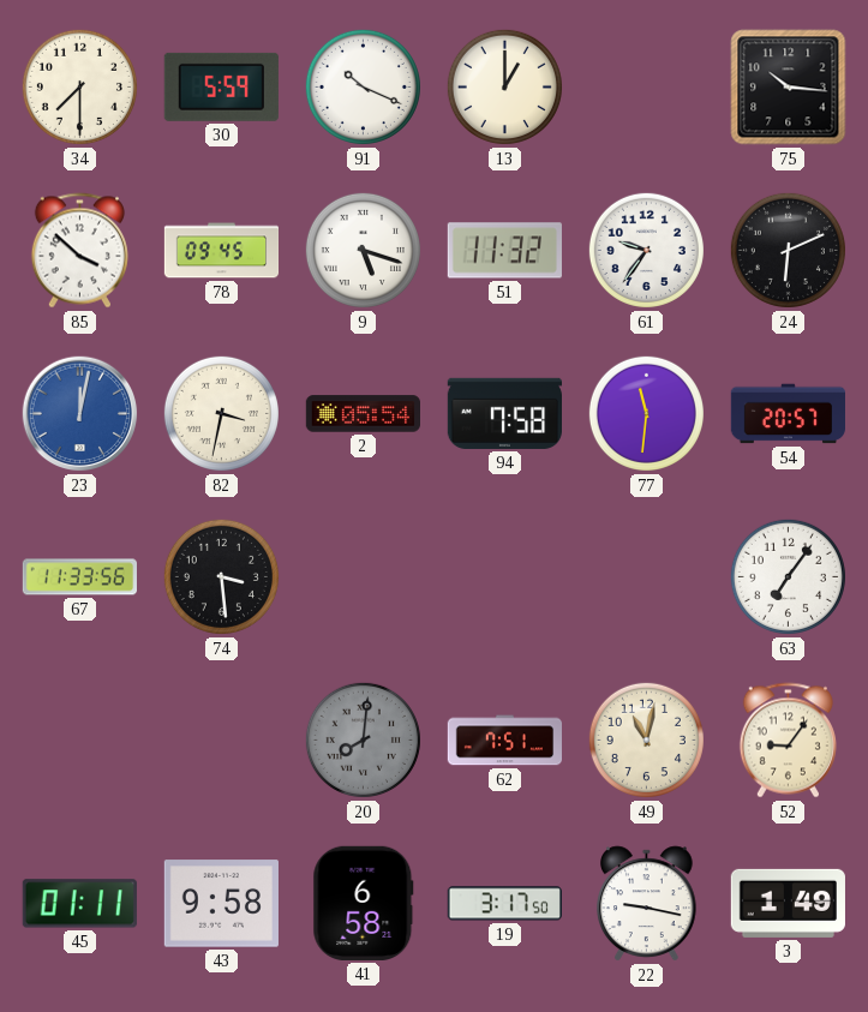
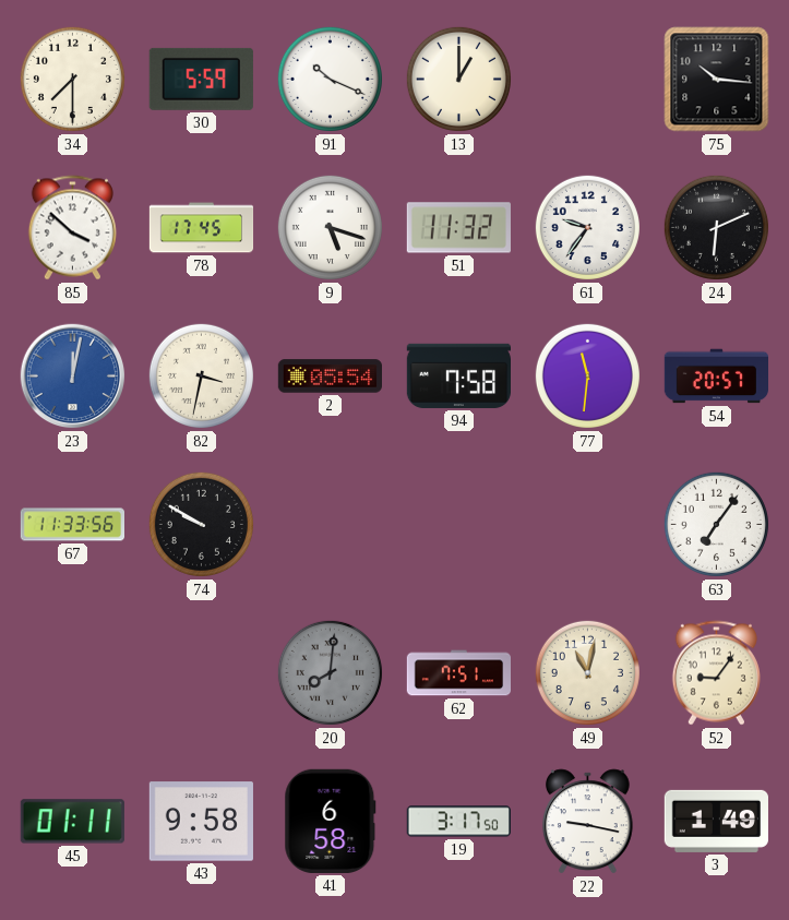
78: 09:45 -> 17:45 (202, 228)
74: 3:29 -> 9:50 (201, 524)
